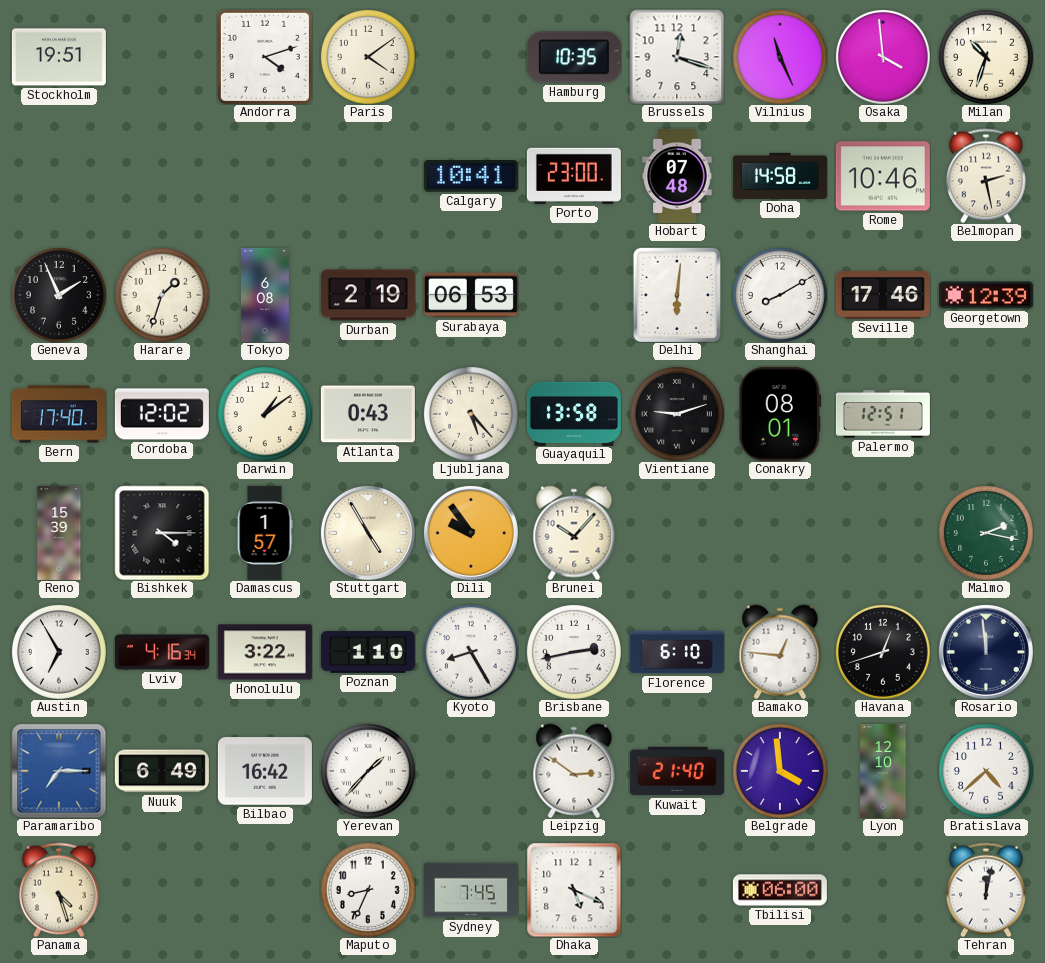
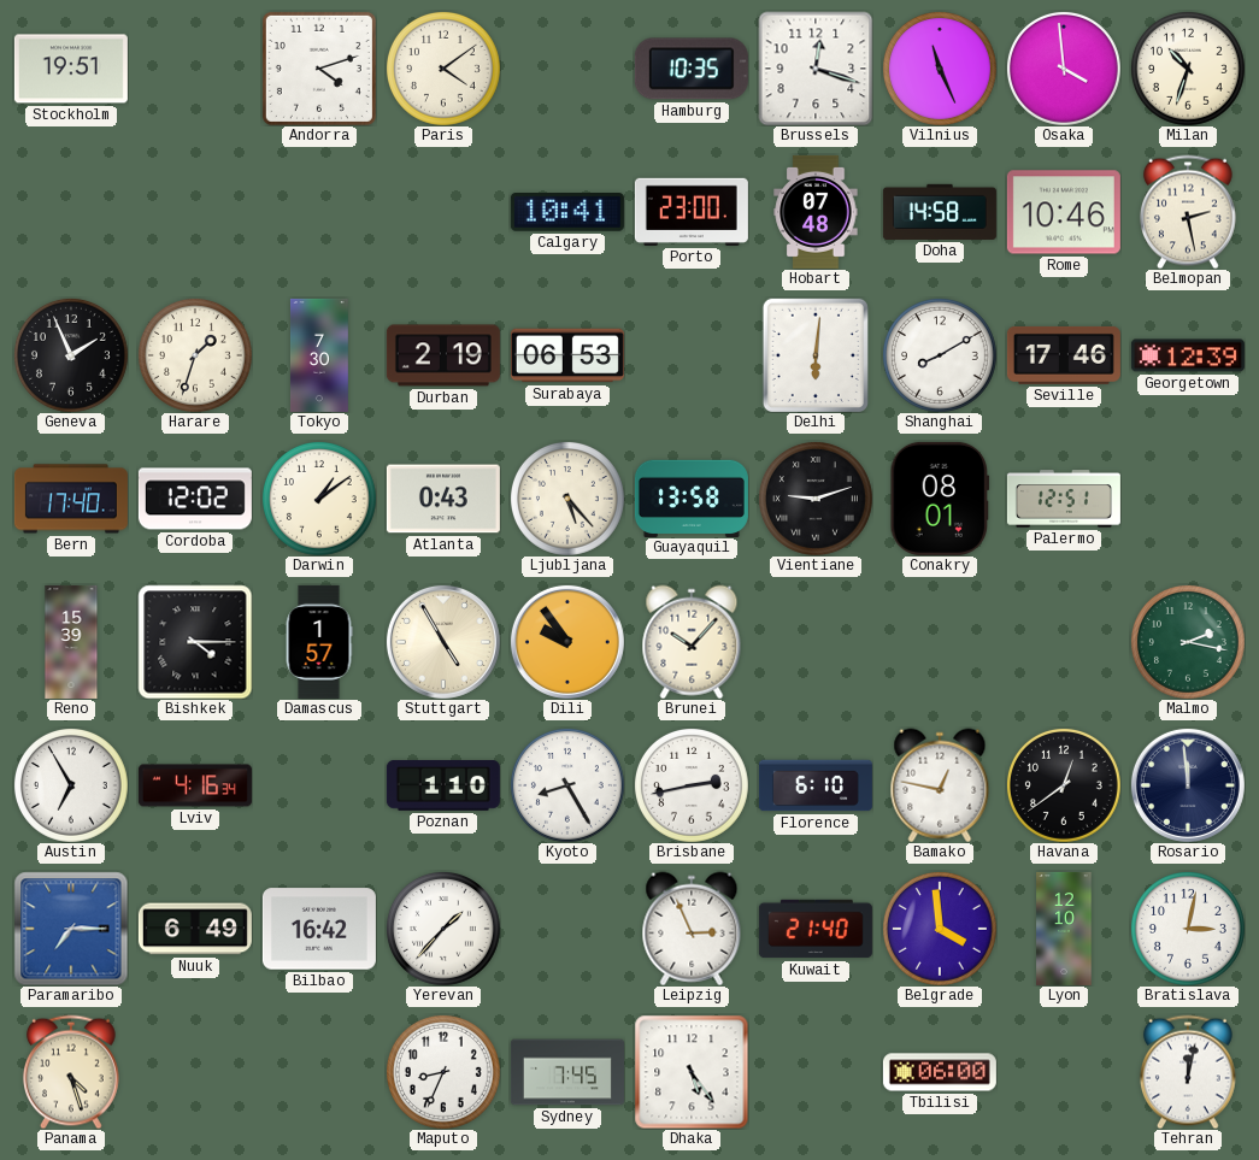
Tokyo: 6:08 -> 7:30 (319, 355)
Honolulu: 3:22 -> none (265, 652)
Bamako: 12:46 -> 12:47 (940, 785)
Havana: 12:42 -> 12:39 (1064, 785)
Leipzig: 2:51 -> 2:56 (692, 929)
Bratislava: 4:38 -> 3:02 (1188, 929)
Dhaka: 5:19 -> 5:24 (692, 1072)
